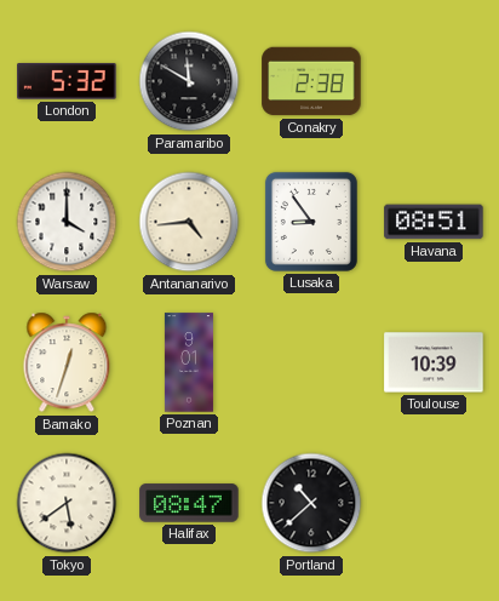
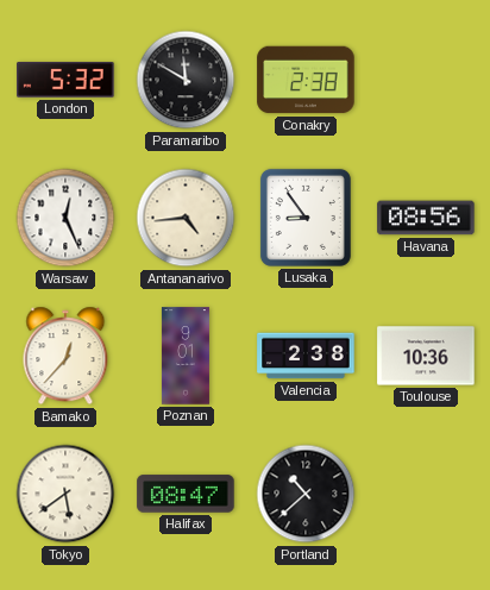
Warsaw: 4:00 -> 12:26 (65, 218)
Havana: 08:51 -> 08:56 (426, 218)
Bamako: 12:33 -> 12:37 (65, 356)
Valencia: none -> 2:38 (306, 356)
Toulouse: 10:39 -> 10:36 (426, 356)
